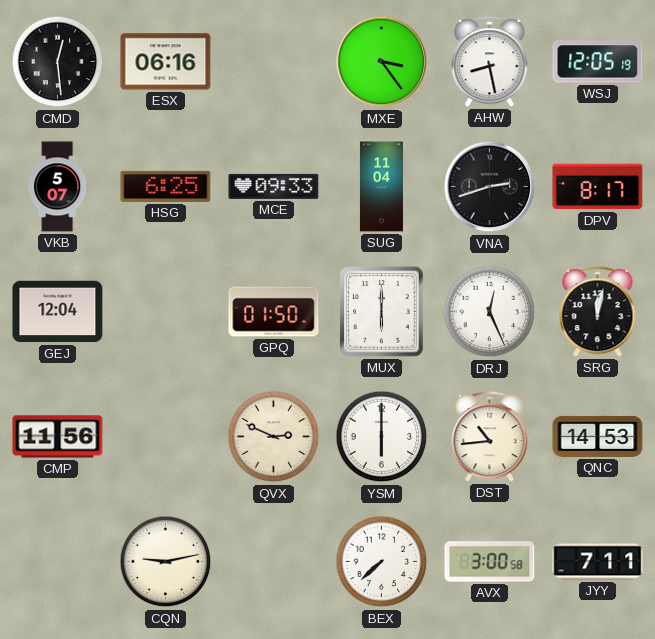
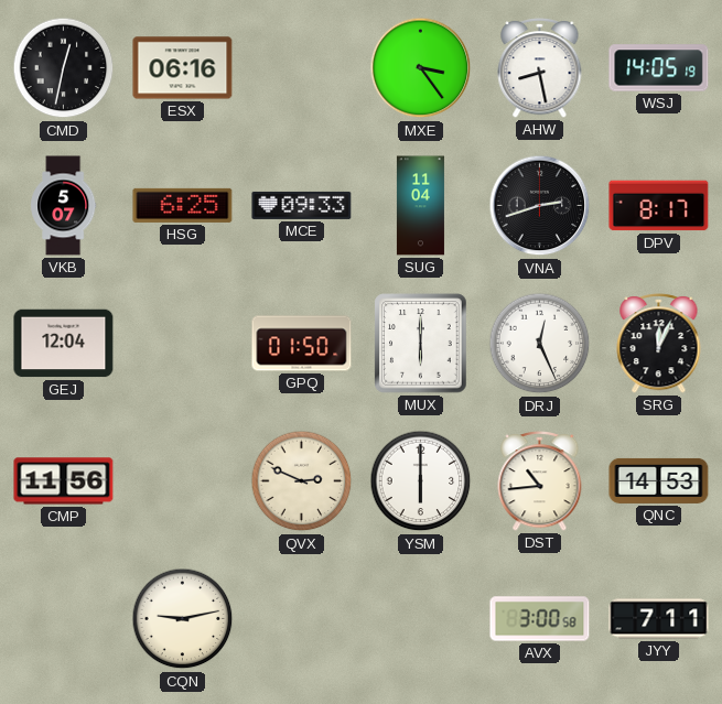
CMD: 12:29 -> 12:32 (64, 68)
WSJ: 12:05 -> 14:05 (659, 68)
SRG: 12:02 -> 12:04 (659, 343)
BEX: 7:38 -> none (382, 562)
